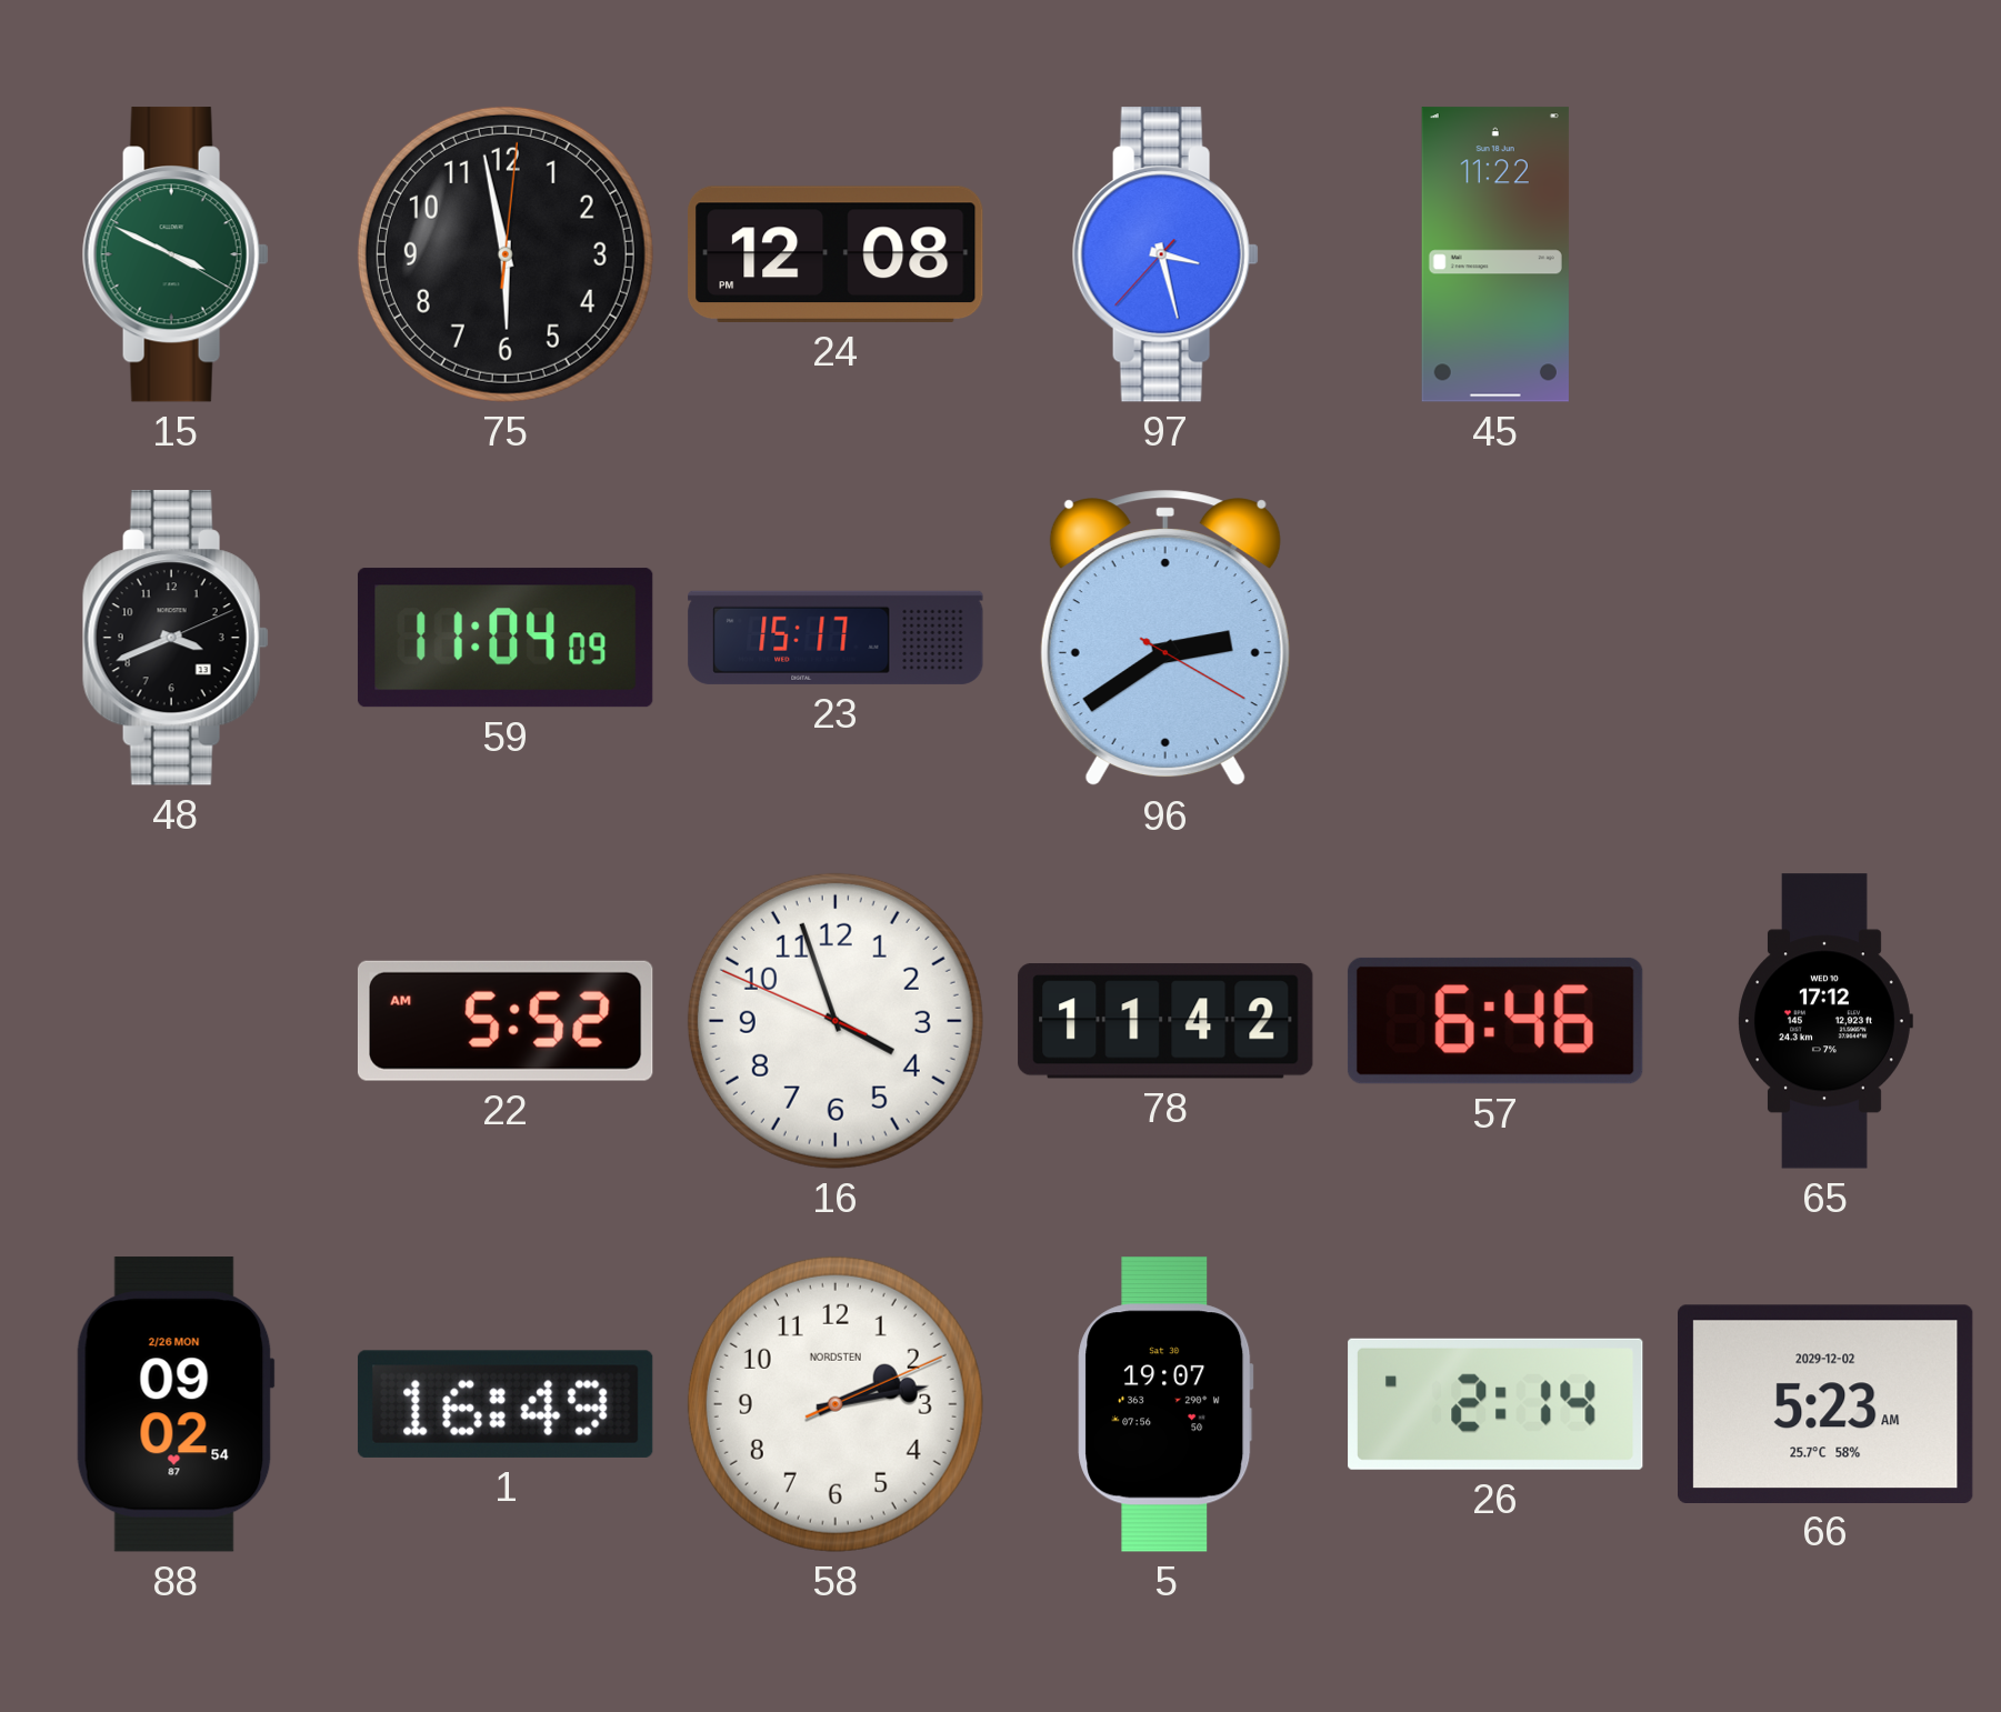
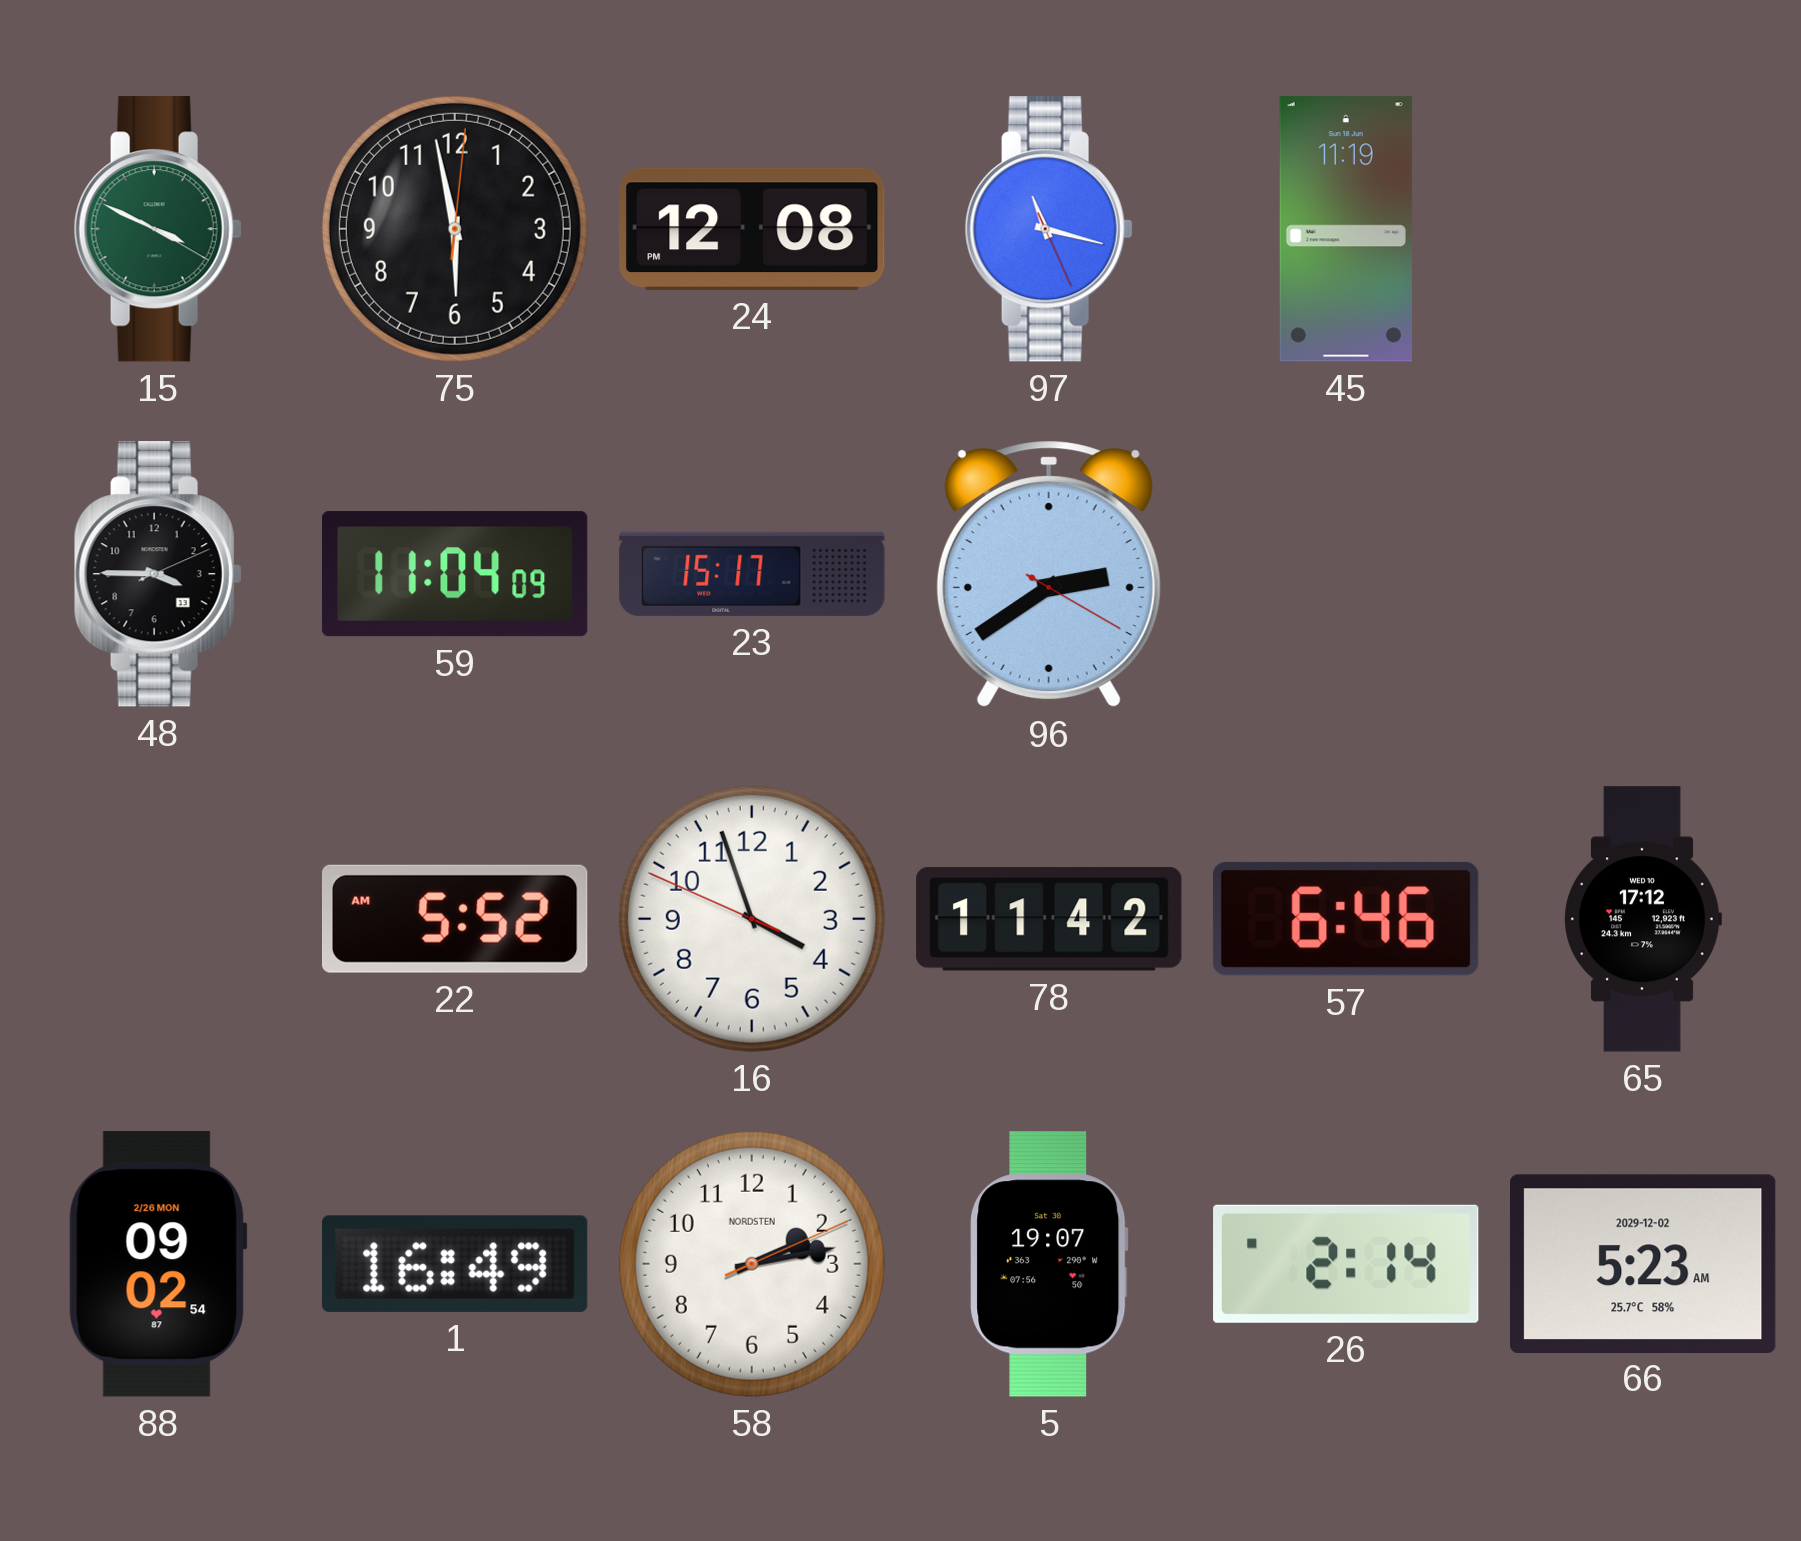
97: 3:27 -> 11:17 (1049, 229)
45: 11:22 -> 11:19 (1346, 229)
48: 3:41 -> 3:45 (158, 574)
